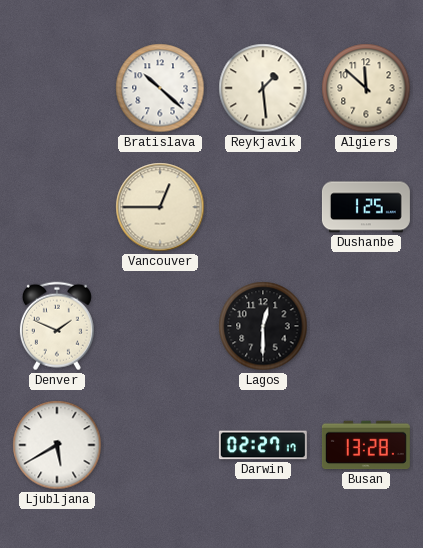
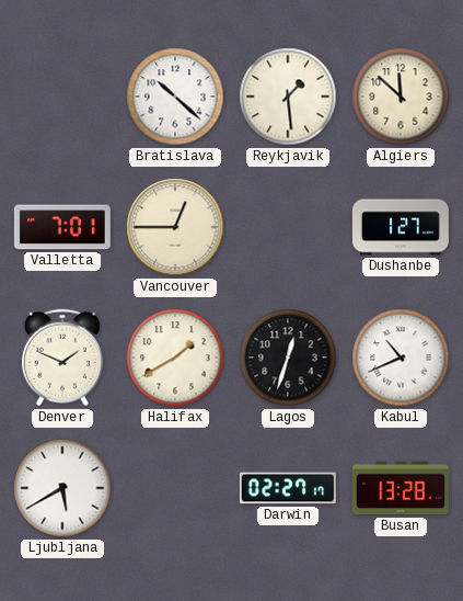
Valletta: none -> 7:01 (62, 227)
Dushanbe: 1:25 -> 1:27 (401, 227)
Halifax: none -> 1:40 (175, 358)
Lagos: 12:30 -> 12:33 (288, 358)
Kabul: none -> 10:41 (401, 358)
